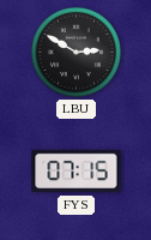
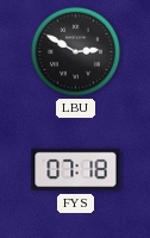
FYS: 07:15 -> 07:18 (76, 170)
